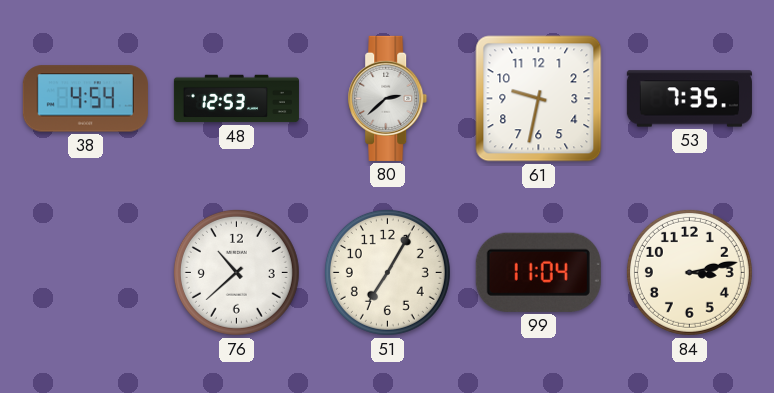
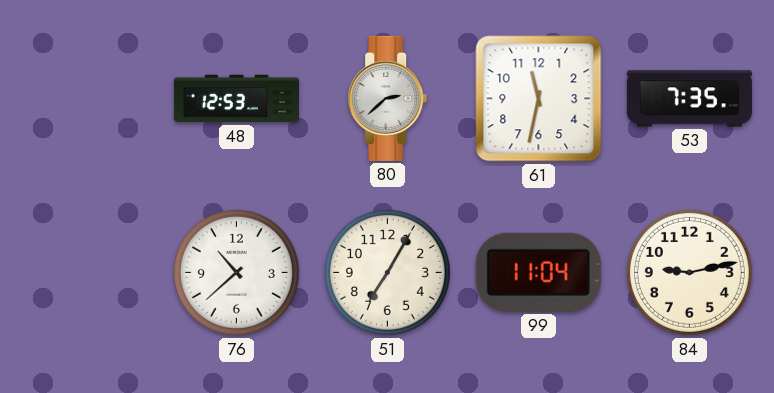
38: 4:54 -> none (85, 99)
61: 9:32 -> 11:32 (539, 99)
84: 3:13 -> 9:13 (689, 272)
